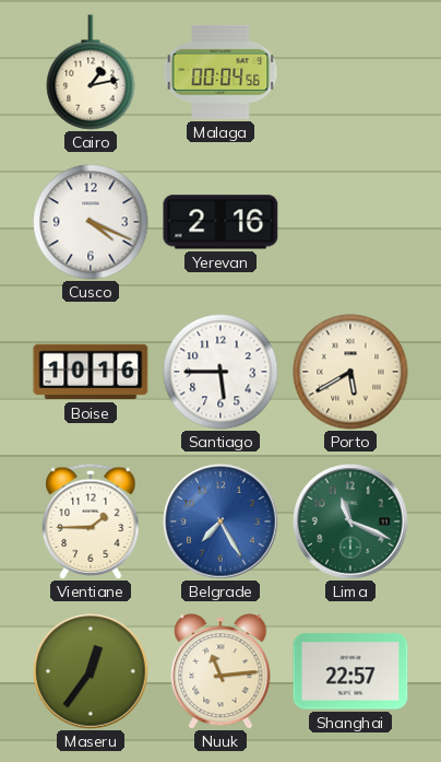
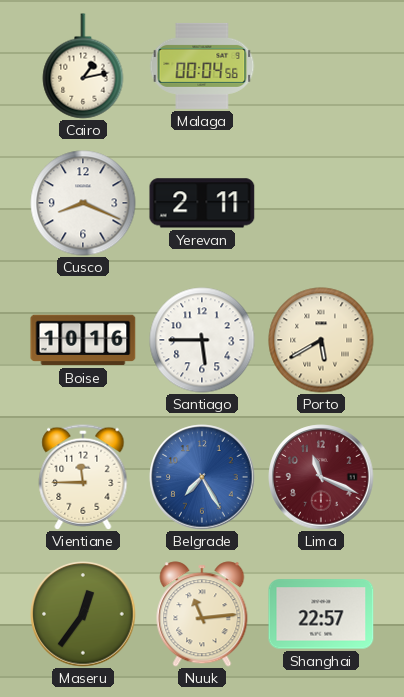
Cusco: 4:19 -> 8:19 (83, 203)
Yerevan: 2:16 -> 2:11 (202, 203)
Vientiane: 1:45 -> 11:45 (83, 477)
Lima dial: green -> burgundy (321, 477)
